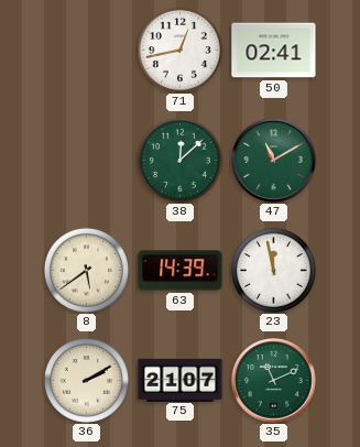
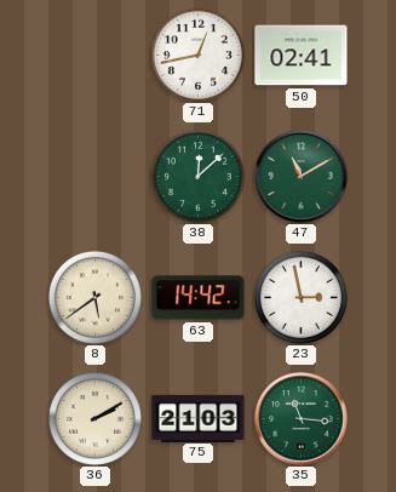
63: 14:39 -> 14:42 (199, 298)
23: 11:58 -> 2:58 (300, 297)
75: 21:07 -> 21:03 (199, 418)
35: 11:11 -> 11:16 (302, 419)
